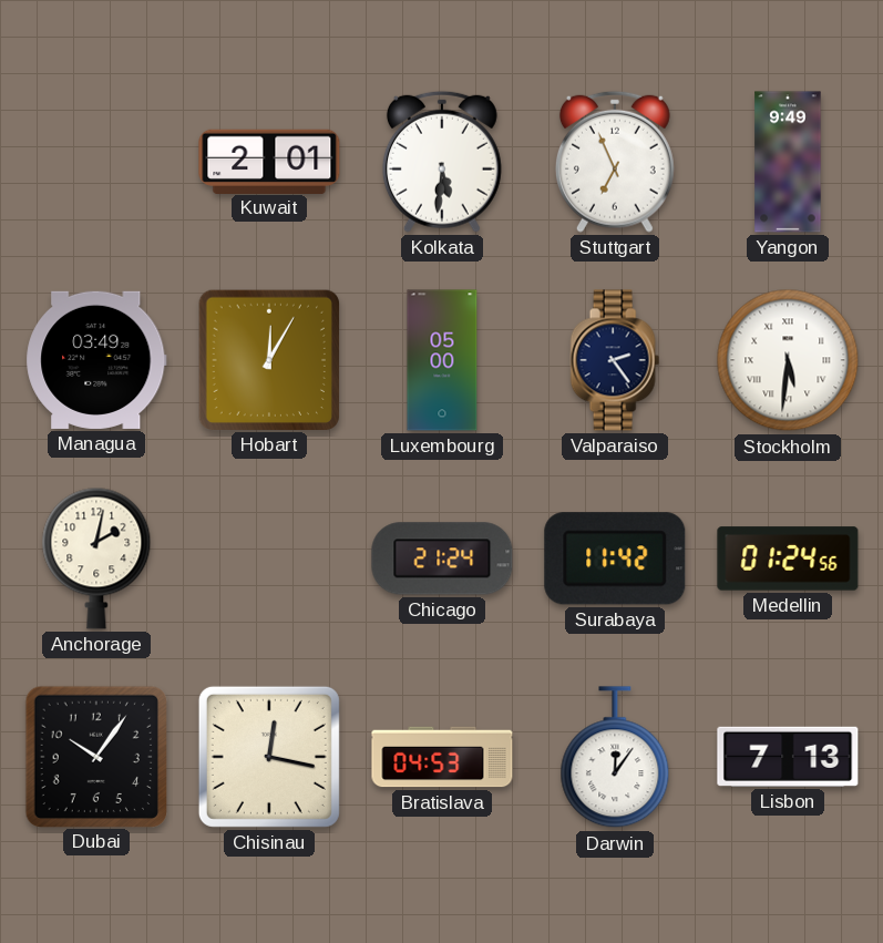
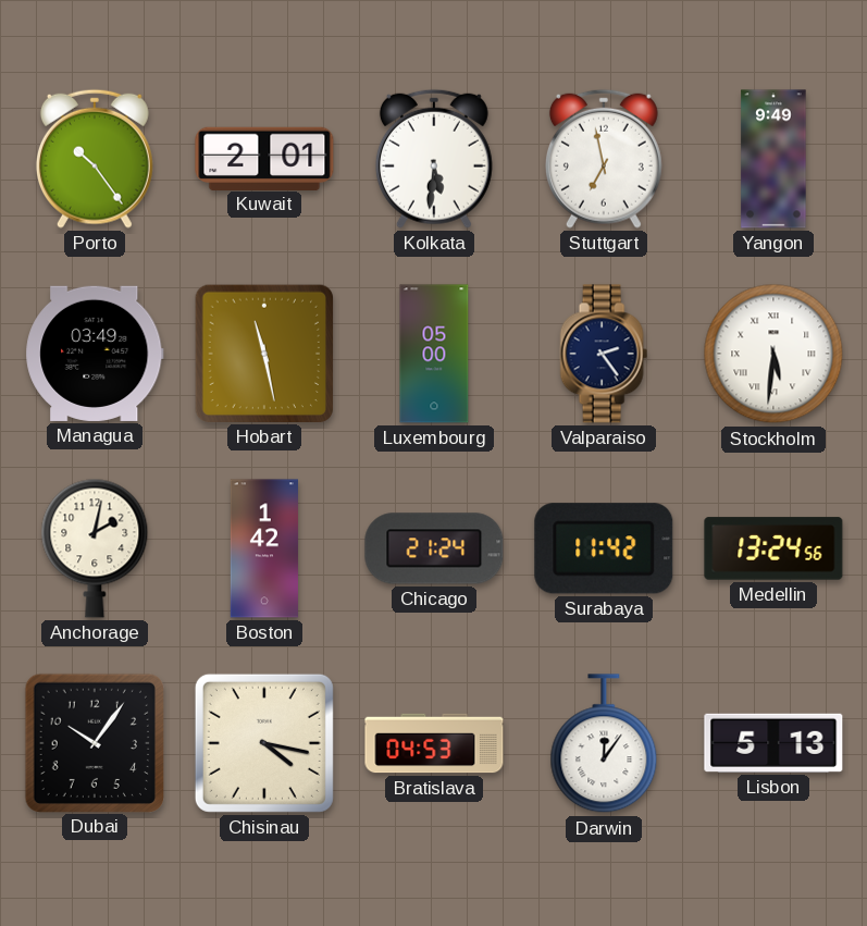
Porto: none -> 10:24 (95, 159)
Stuttgart: 6:56 -> 6:58 (604, 159)
Hobart: 12:05 -> 11:28 (263, 353)
Boston: none -> 1:42 (264, 548)
Medellin: 01:24 -> 13:24 (773, 548)
Chisinau: 12:17 -> 4:17 (264, 743)
Lisbon: 7:13 -> 5:13 (773, 743)
